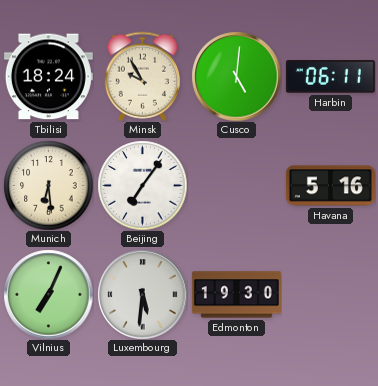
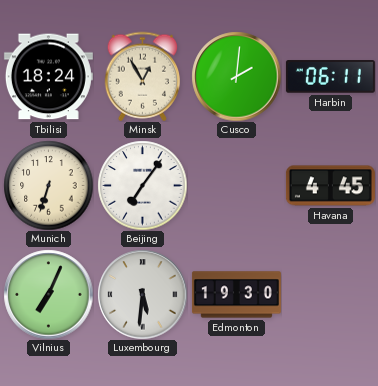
Minsk: 9:55 -> 12:55 (142, 76)
Cusco: 5:01 -> 2:01 (236, 76)
Munich: 6:29 -> 6:33 (48, 185)
Havana: 5:16 -> 4:45 (330, 186)
